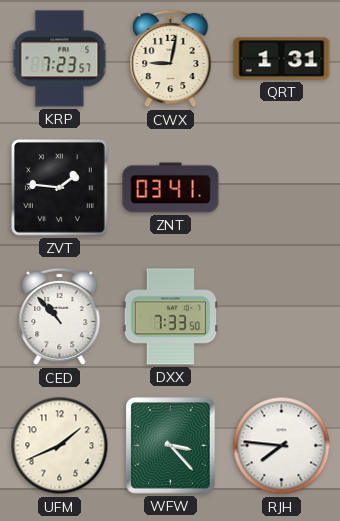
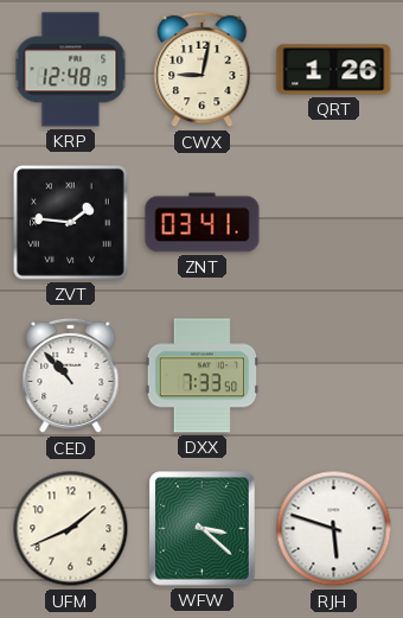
KRP: 7:23 -> 12:48 (71, 70)
QRT: 1:31 -> 1:26 (334, 70)
WFW: 3:23 -> 3:22 (203, 529)
RJH: 7:46 -> 5:48 (334, 529)
